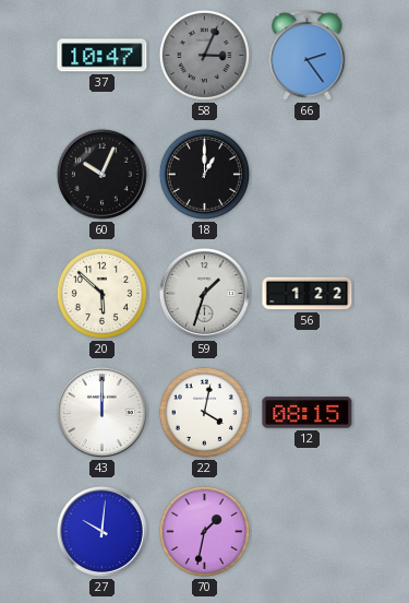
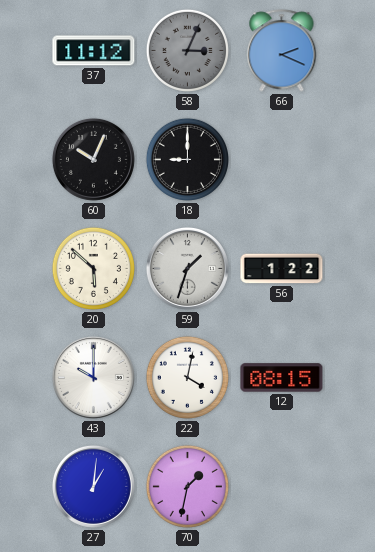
37: 10:47 -> 11:12 (94, 51)
66: 2:24 -> 2:19 (282, 51)
18: 1:00 -> 9:00 (187, 159)
43: 12:00 -> 10:00 (93, 377)
27: 10:01 -> 1:01 (93, 486)
